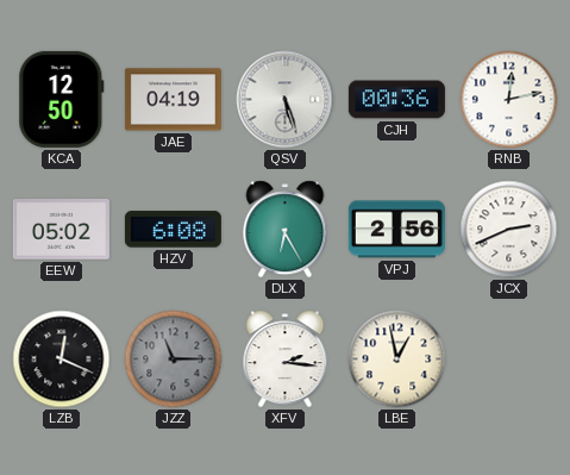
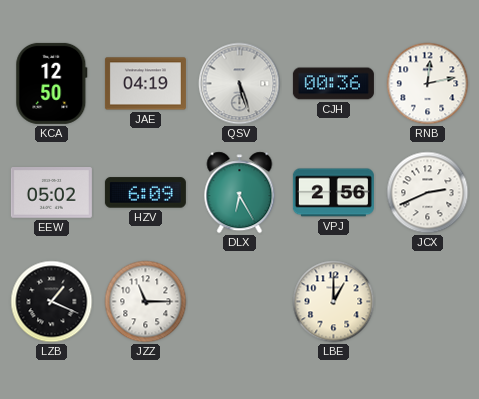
HZV: 6:08 -> 6:09 (145, 193)
LZB: 12:19 -> 1:19 (52, 302)
JZZ dial: grey -> white (146, 302)
XFV: 2:16 -> none (286, 360)
LBE: 12:58 -> 1:00 (334, 302)
